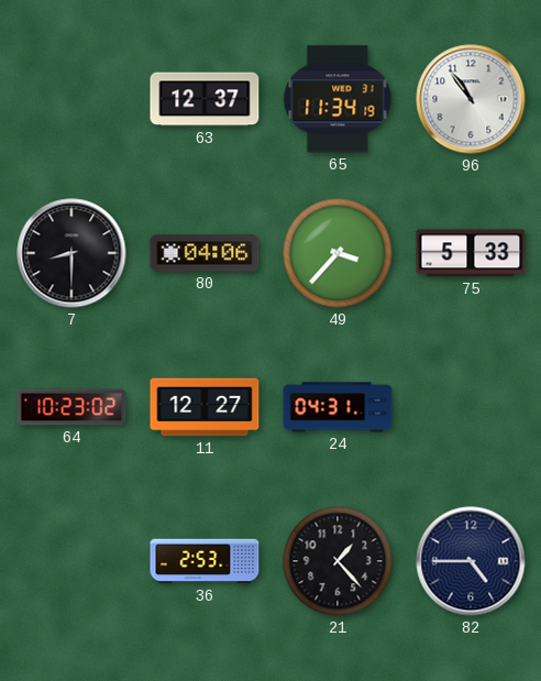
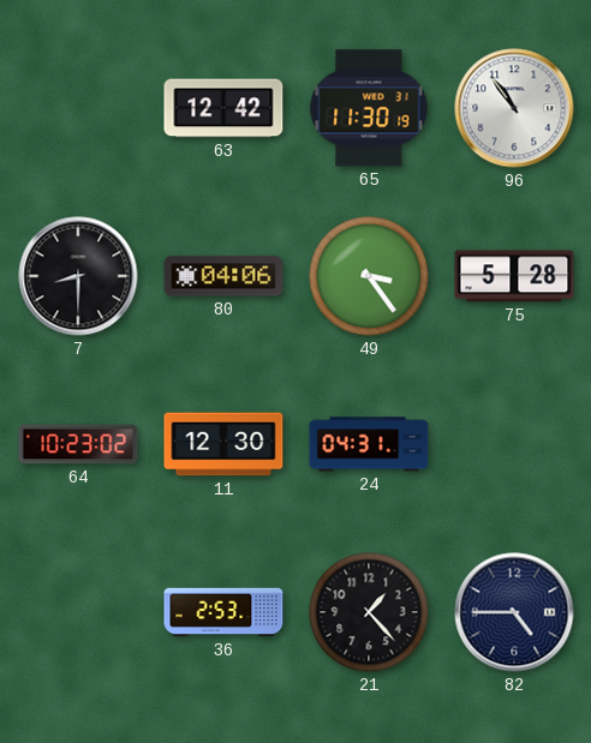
63: 12:37 -> 12:42 (223, 108)
65: 11:34 -> 11:30 (369, 108)
49: 3:37 -> 3:24 (369, 276)
75: 5:33 -> 5:28 (514, 276)
11: 12:27 -> 12:30 (223, 444)
